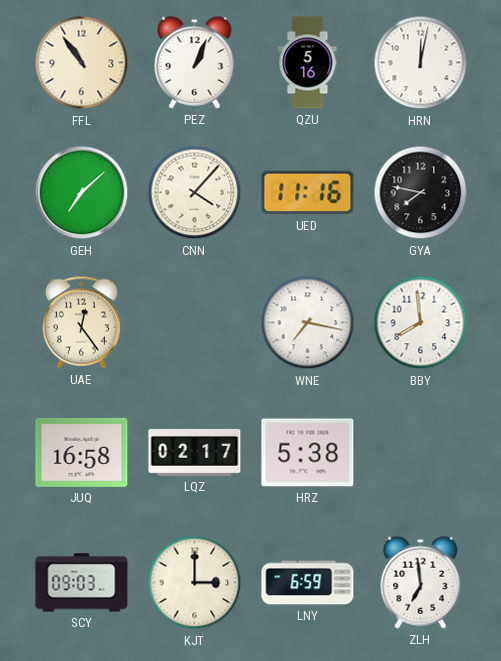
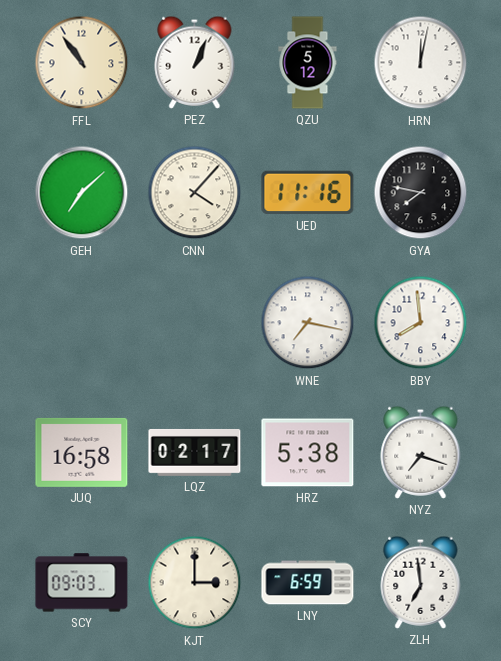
QZU: 5:16 -> 5:12 (308, 63)
UAE: 12:24 -> none (81, 322)
NYZ: none -> 7:18 (421, 452)
